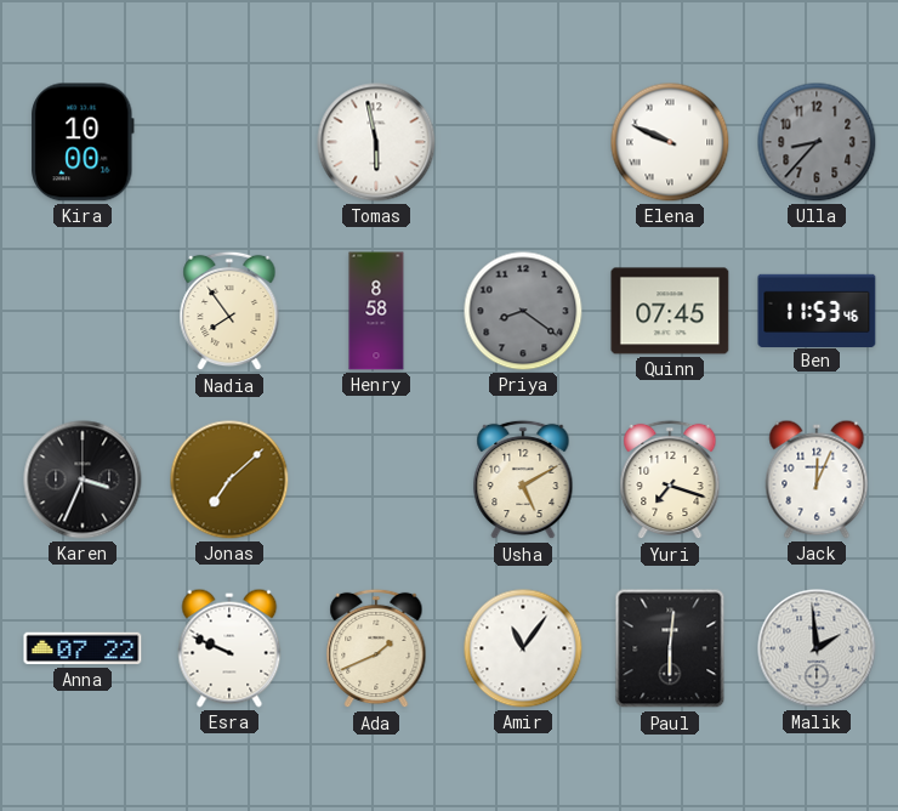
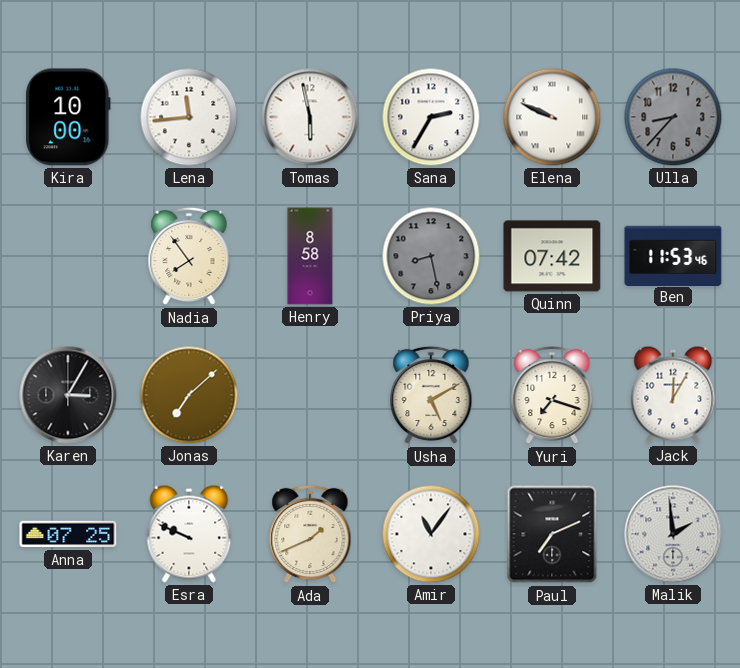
Lena: none -> 11:44 (189, 117)
Sana: none -> 2:35 (431, 117)
Priya: 8:21 -> 8:28 (431, 256)
Quinn: 07:45 -> 07:42 (552, 256)
Karen: 3:34 -> 3:05 (68, 395)
Jack: 12:04 -> 12:05 (673, 395)
Anna: 07:22 -> 07:25 (68, 534)
Paul: 6:01 -> 7:11 (552, 534)
